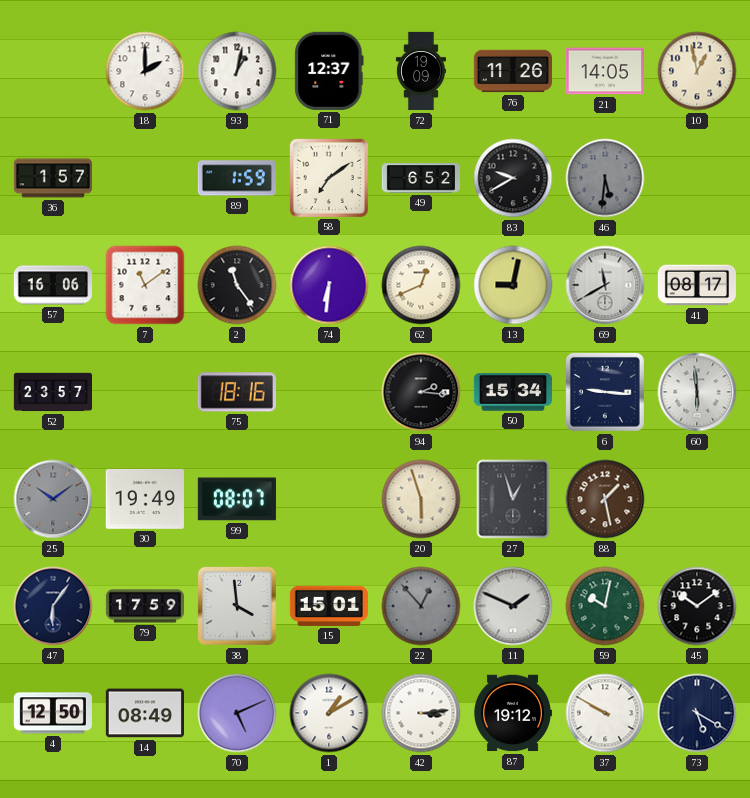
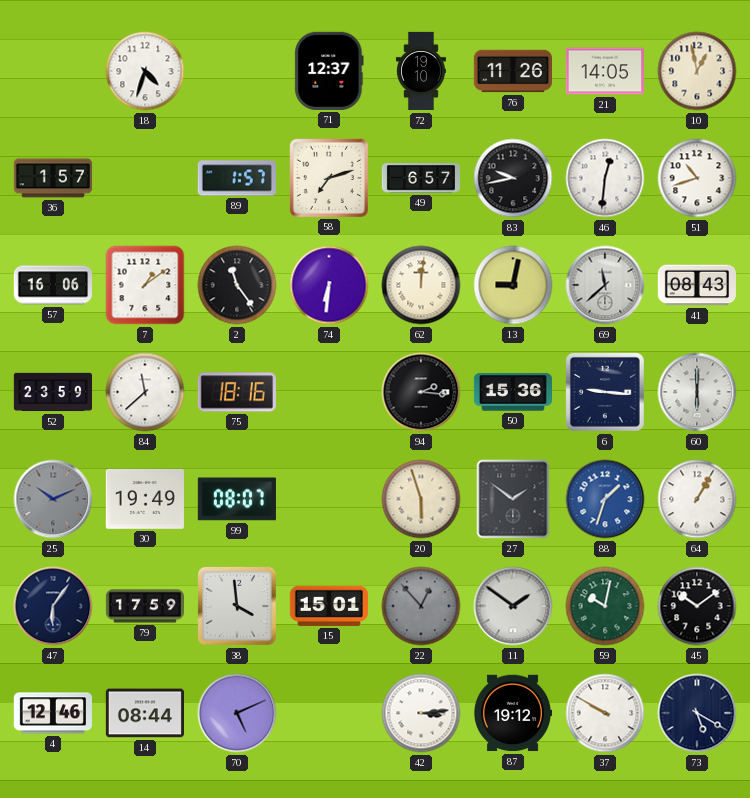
18: 2:00 -> 4:33 (145, 71)
93: 1:02 -> none (237, 71)
72: 19:09 -> 19:10 (421, 71)
89: 1:59 -> 1:57 (237, 178)
58: 7:09 -> 7:12 (329, 178)
49: 6:52 -> 6:57 (420, 178)
83: 9:40 -> 9:43 (513, 178)
46: 5:31 -> 12:31 (605, 178)
46 dial: grey -> white (605, 178)
51: none -> 10:42 (697, 178)
7: 11:09 -> 1:09 (145, 285)
62: 12:41 -> 12:01 (421, 285)
69: 11:40 -> 11:38 (605, 285)
41: 08:17 -> 08:43 (696, 285)
52: 23:57 -> 23:59 (52, 392)
84: none -> 11:38 (145, 392)
50: 15:34 -> 15:36 (512, 392)
60: 5:59 -> 6:00 (697, 392)
25: 10:09 -> 10:11 (53, 499)
27: 12:57 -> 1:51 (513, 499)
88: 1:28 -> 1:33 (605, 499)
88 dial: brown -> blue (605, 499)
64: none -> 1:05 (697, 499)
11: 1:49 -> 1:51 (513, 606)
4: 12:50 -> 12:46 (53, 713)
14: 08:49 -> 08:44 (144, 713)
1: 1:10 -> none (329, 713)
